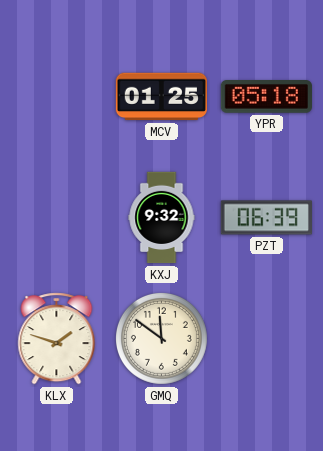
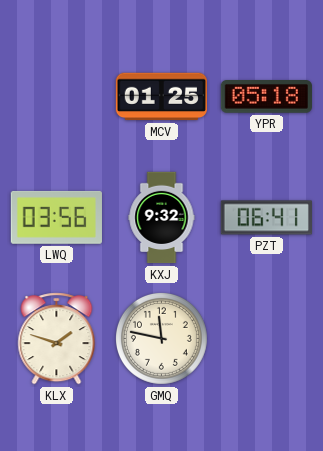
LWQ: none -> 03:56 (56, 217)
PZT: 06:39 -> 06:41 (266, 218)
GMQ: 11:51 -> 11:47 (161, 338)
